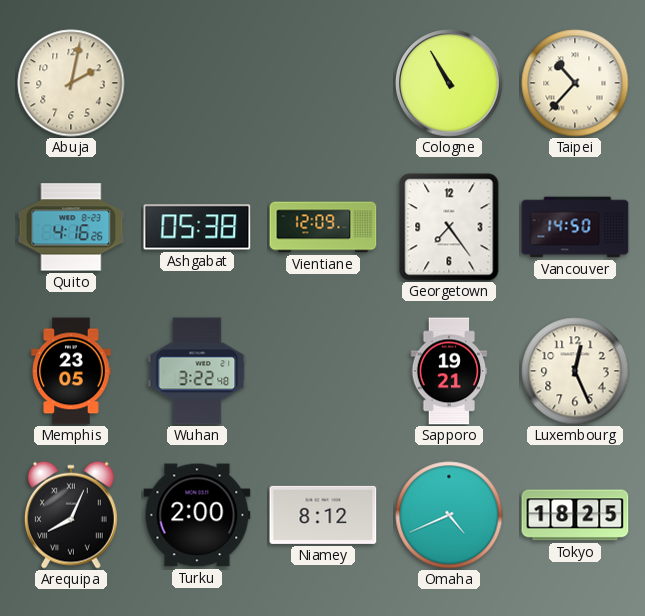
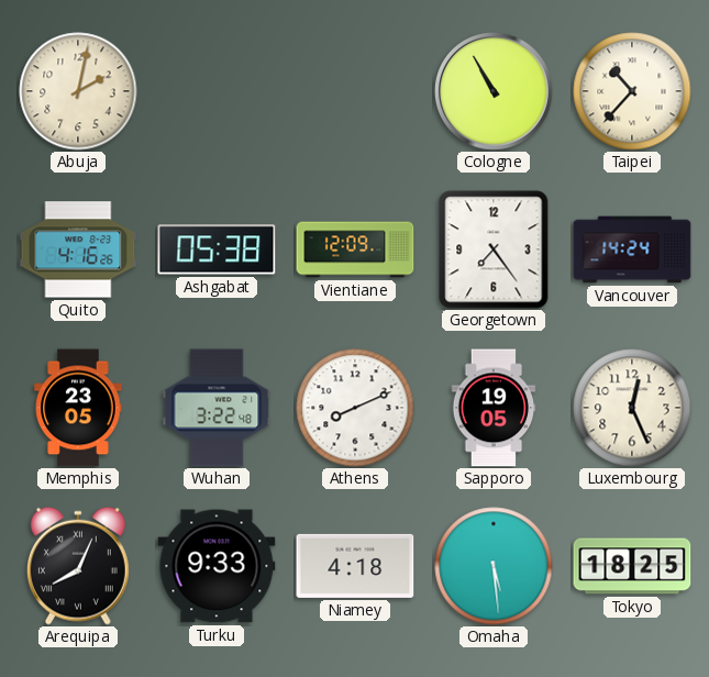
Vancouver: 14:50 -> 14:24 (632, 249)
Athens: none -> 8:11 (355, 408)
Sapporo: 19:21 -> 19:05 (494, 408)
Turku: 2:00 -> 9:33 (217, 566)
Niamey: 8:12 -> 4:18 (355, 566)
Omaha: 4:41 -> 5:29 (494, 566)
